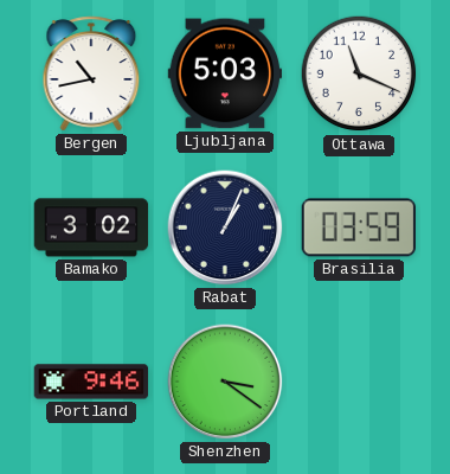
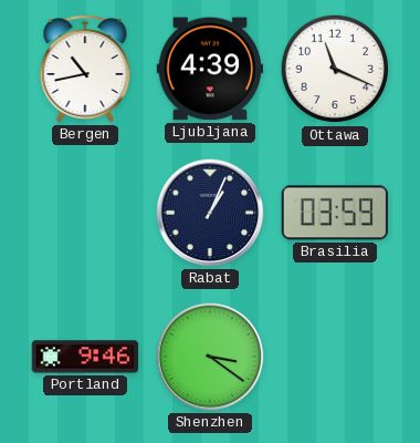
Ljubljana: 5:03 -> 4:39 (210, 69)
Bamako: 3:02 -> none (91, 228)
